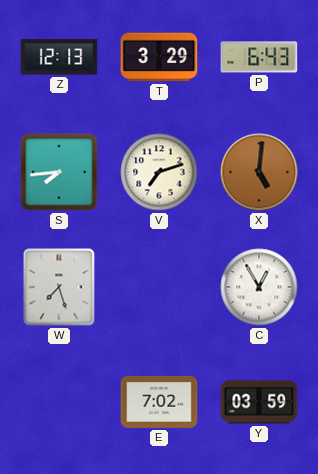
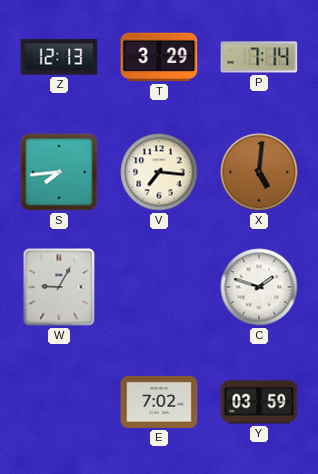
P: 6:43 -> 7:14 (259, 57)
V: 7:12 -> 7:16 (159, 172)
W: 7:27 -> 9:05 (59, 287)
C: 12:55 -> 1:48 (259, 287)
